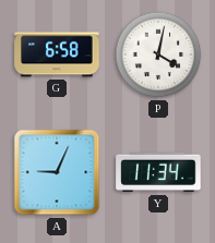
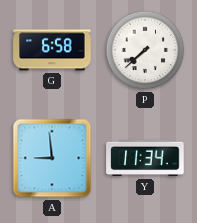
P: 4:02 -> 7:38 (145, 50)
A: 9:04 -> 8:59 (52, 158)
